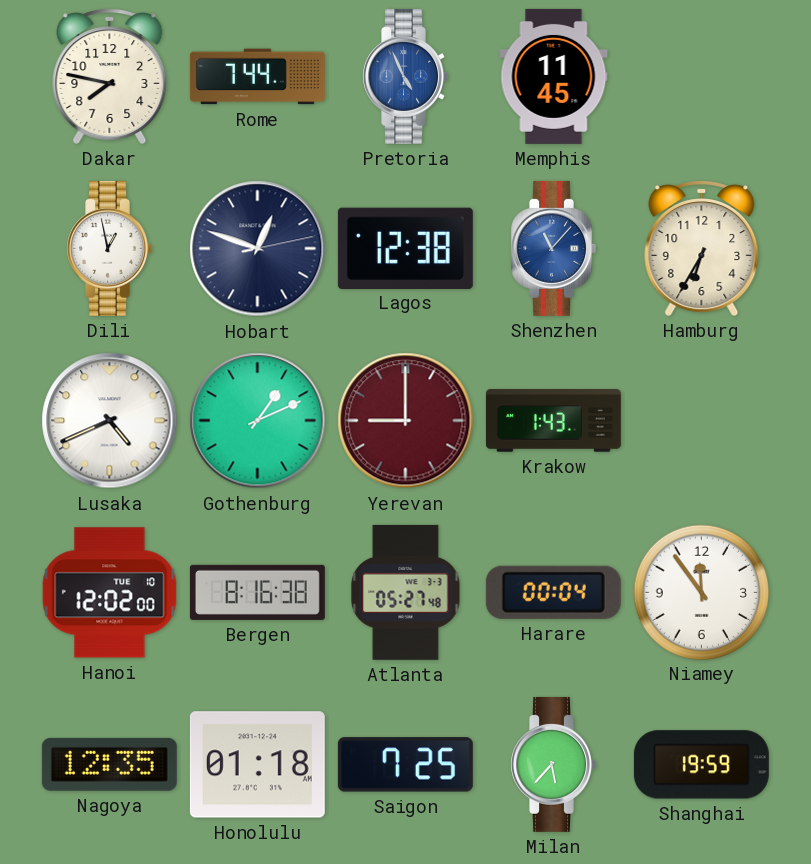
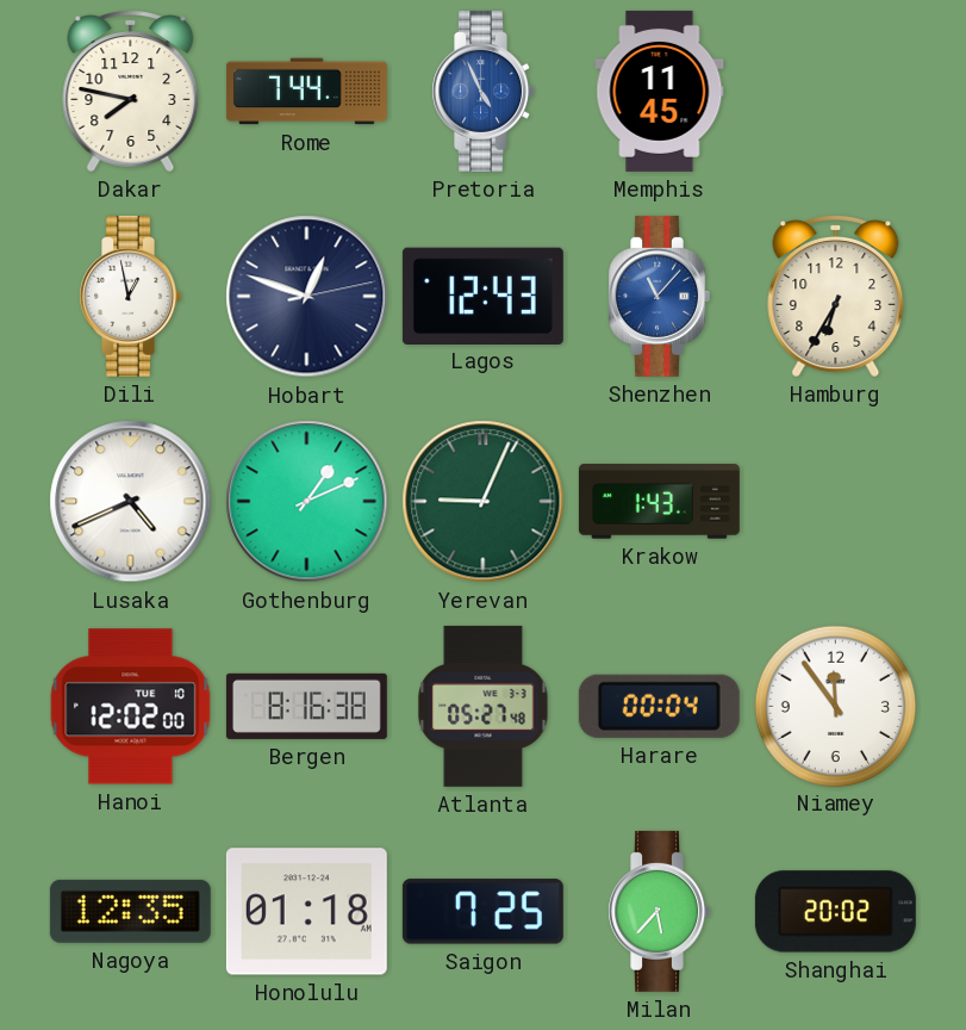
Lagos: 12:38 -> 12:43 (482, 296)
Yerevan: 9:00 -> 9:04 (484, 502)
Yerevan dial: burgundy -> green (484, 502)
Shanghai: 19:59 -> 20:02 (835, 912)
